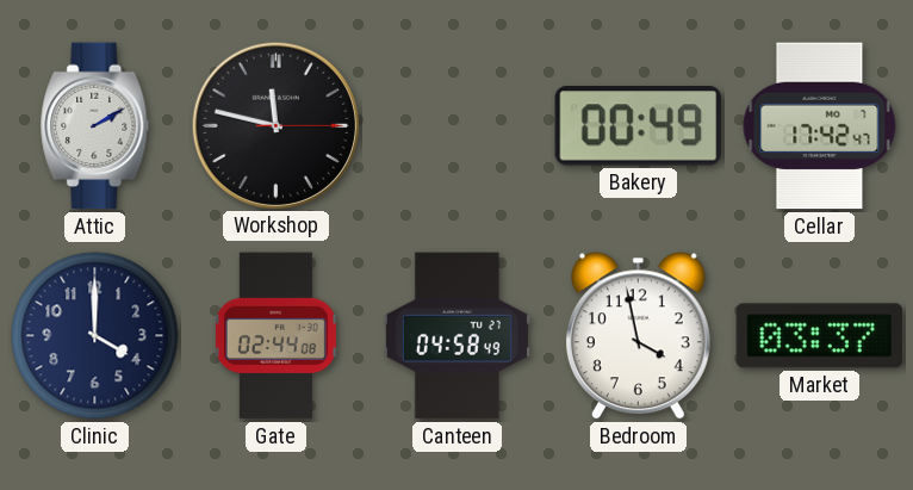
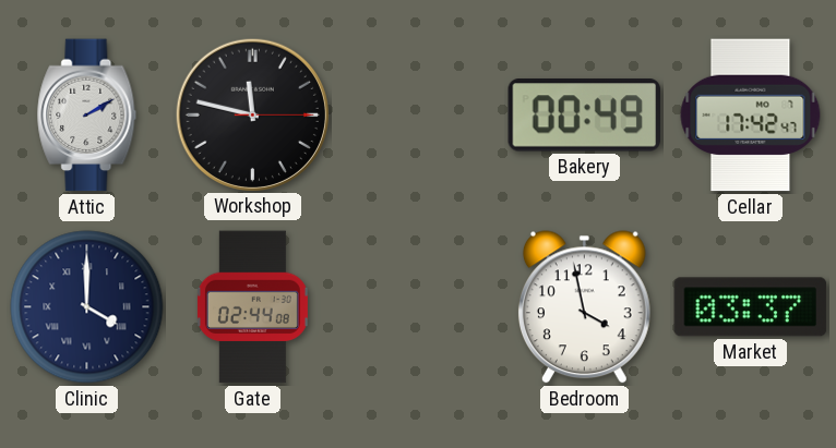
Clinic numerals: Arabic -> Roman (87, 307)
Canteen: 04:58 -> none (456, 336)
